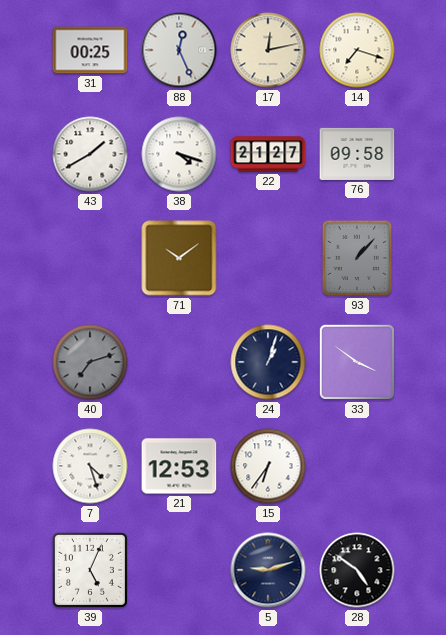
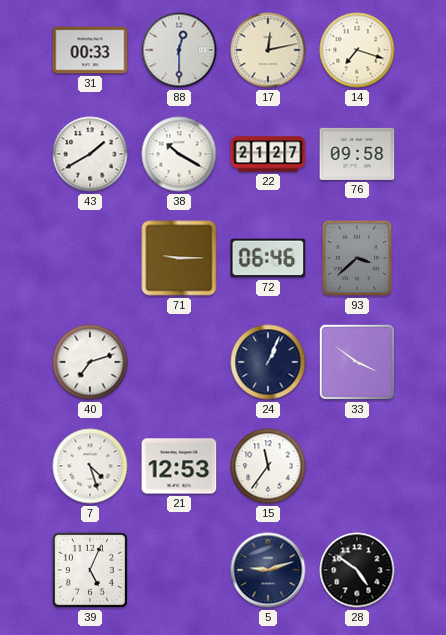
31: 00:25 -> 00:33 (90, 50)
88: 12:26 -> 12:30 (179, 50)
38: 4:18 -> 10:20 (179, 154)
71: 10:09 -> 9:15 (179, 258)
72: none -> 06:46 (268, 258)
93: 1:07 -> 3:38 (357, 258)
40 dial: grey -> white (90, 362)
24: 1:03 -> 1:04 (268, 362)
15: 6:36 -> 11:36 (268, 466)
